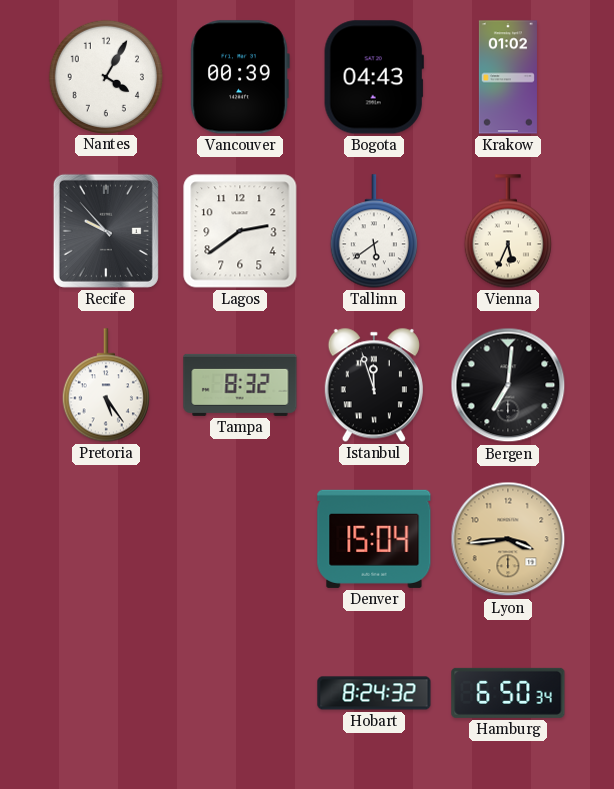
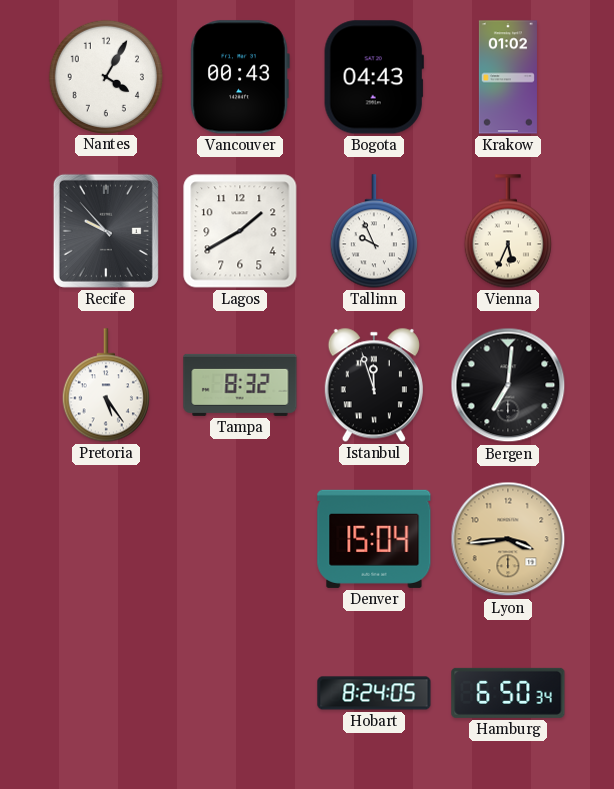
Vancouver: 00:39 -> 00:43 (240, 77)
Lagos: 2:39 -> 1:40 (240, 231)
Tallinn: 5:39 -> 9:56 (374, 231)
Hobart: 8:24:32 -> 8:24:05 (374, 693)
